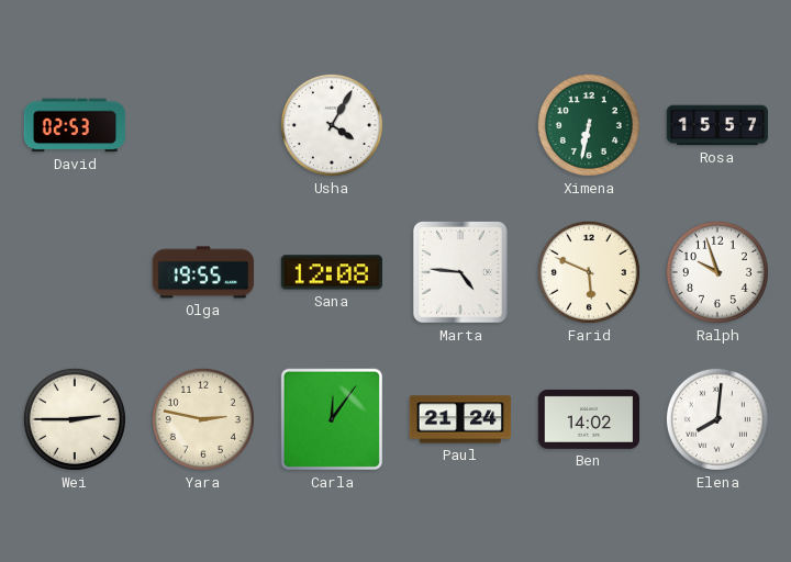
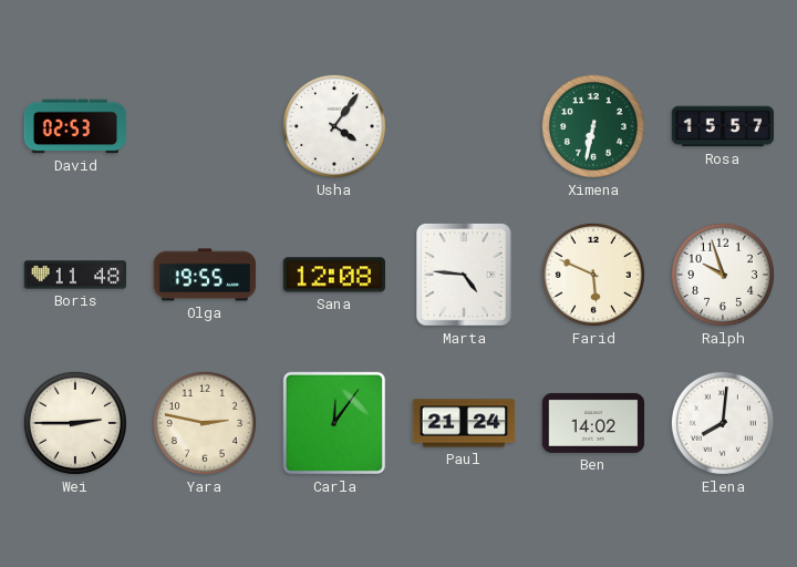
Usha: 4:05 -> 4:06 (334, 126)
Boris: none -> 11:48 (75, 275)
